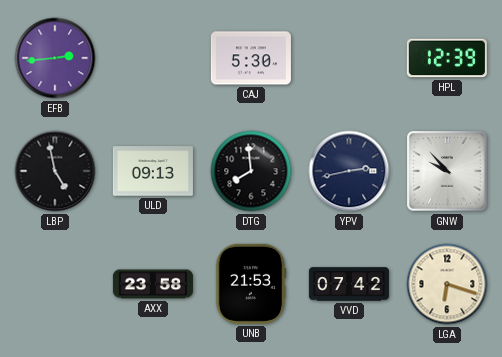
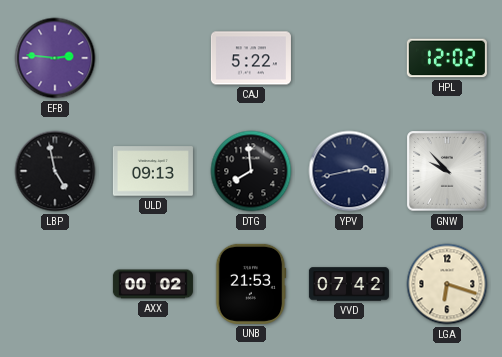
EFB: 2:44 -> 2:46 (55, 58)
CAJ: 5:30 -> 5:22 (251, 58)
HPL: 12:39 -> 12:02 (447, 58)
AXX: 23:58 -> 00:02 (153, 284)
